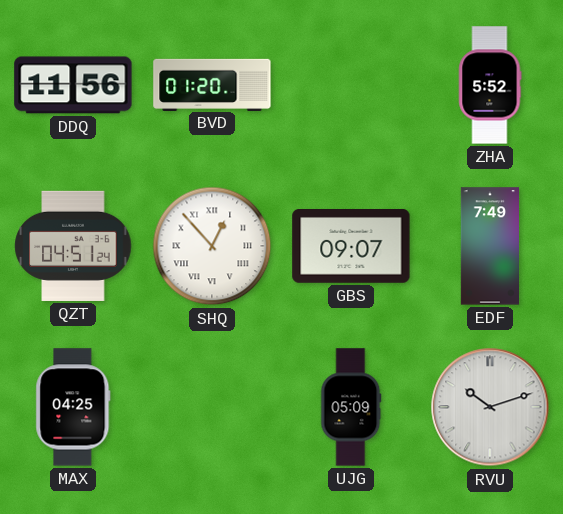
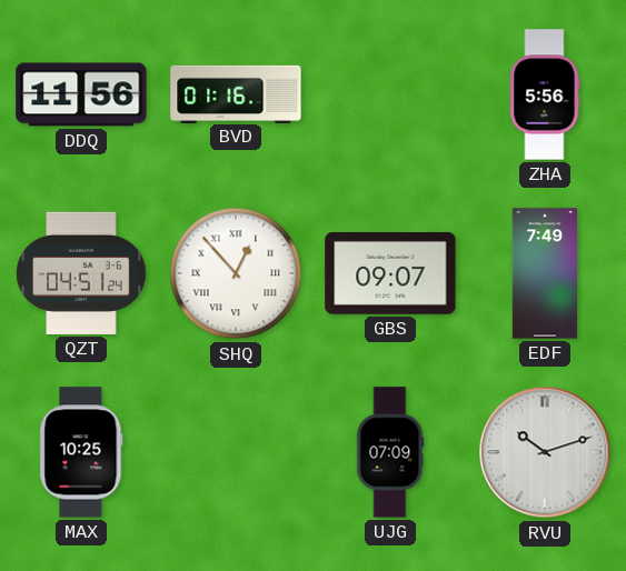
BVD: 01:20 -> 01:16 (236, 93)
ZHA: 5:52 -> 5:56 (545, 94)
MAX: 04:25 -> 10:25 (81, 452)
UJG: 05:09 -> 07:09 (390, 452)
